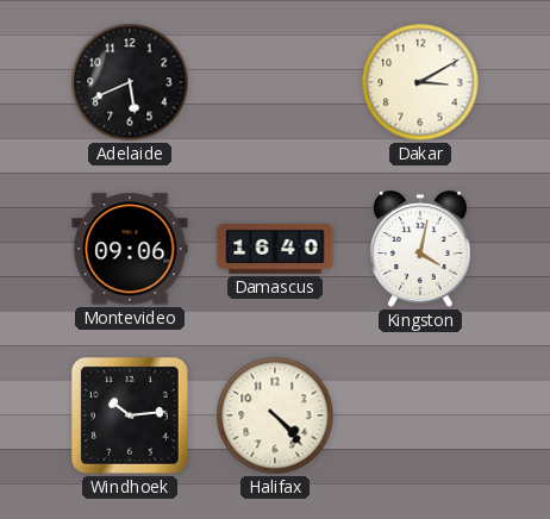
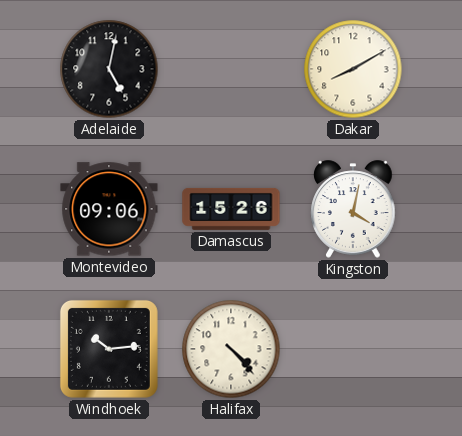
Adelaide: 5:41 -> 5:02 (109, 69)
Dakar: 3:10 -> 8:10 (353, 69)
Damascus: 16:40 -> 15:26 (231, 209)
